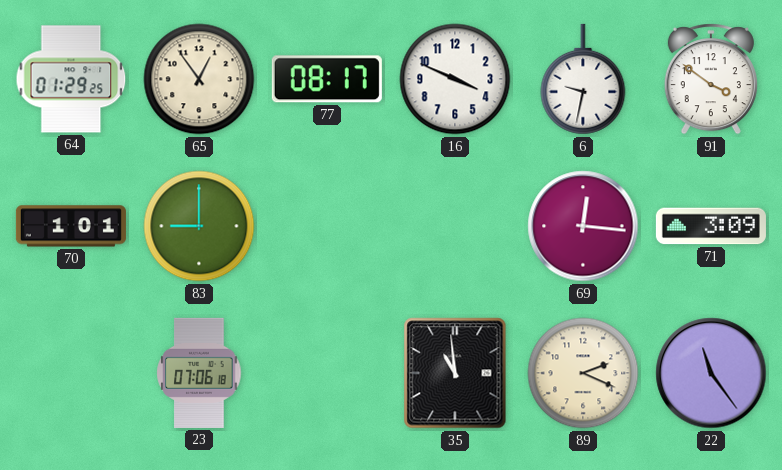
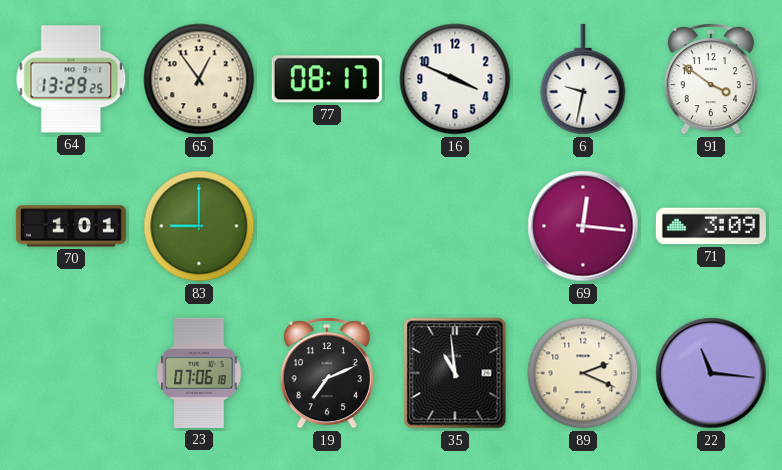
64: 01:29 -> 13:29 (71, 79)
19: none -> 7:11 (327, 373)
22: 11:24 -> 11:16 (711, 373)
